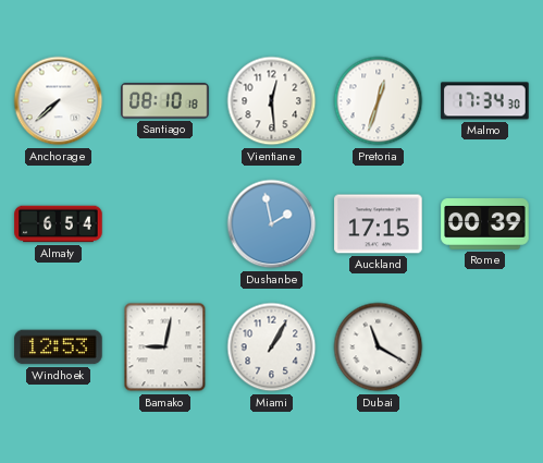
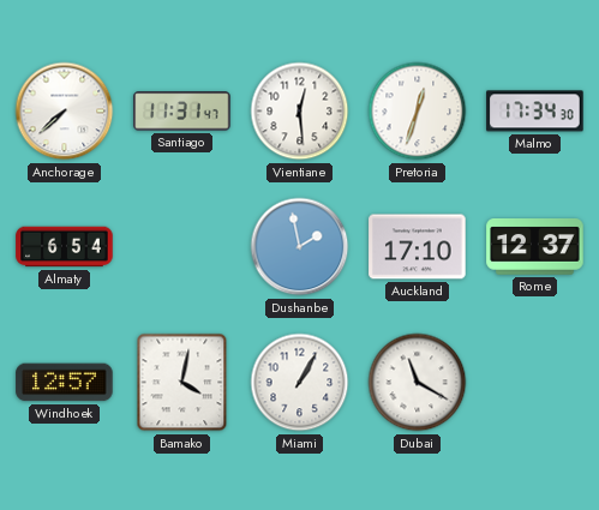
Santiago: 08:10 -> 11:31 (182, 112)
Auckland: 17:15 -> 17:10 (418, 247)
Rome: 00:39 -> 12:37 (535, 247)
Windhoek: 12:53 -> 12:57 (65, 383)
Bamako: 9:02 -> 4:02 (182, 383)
